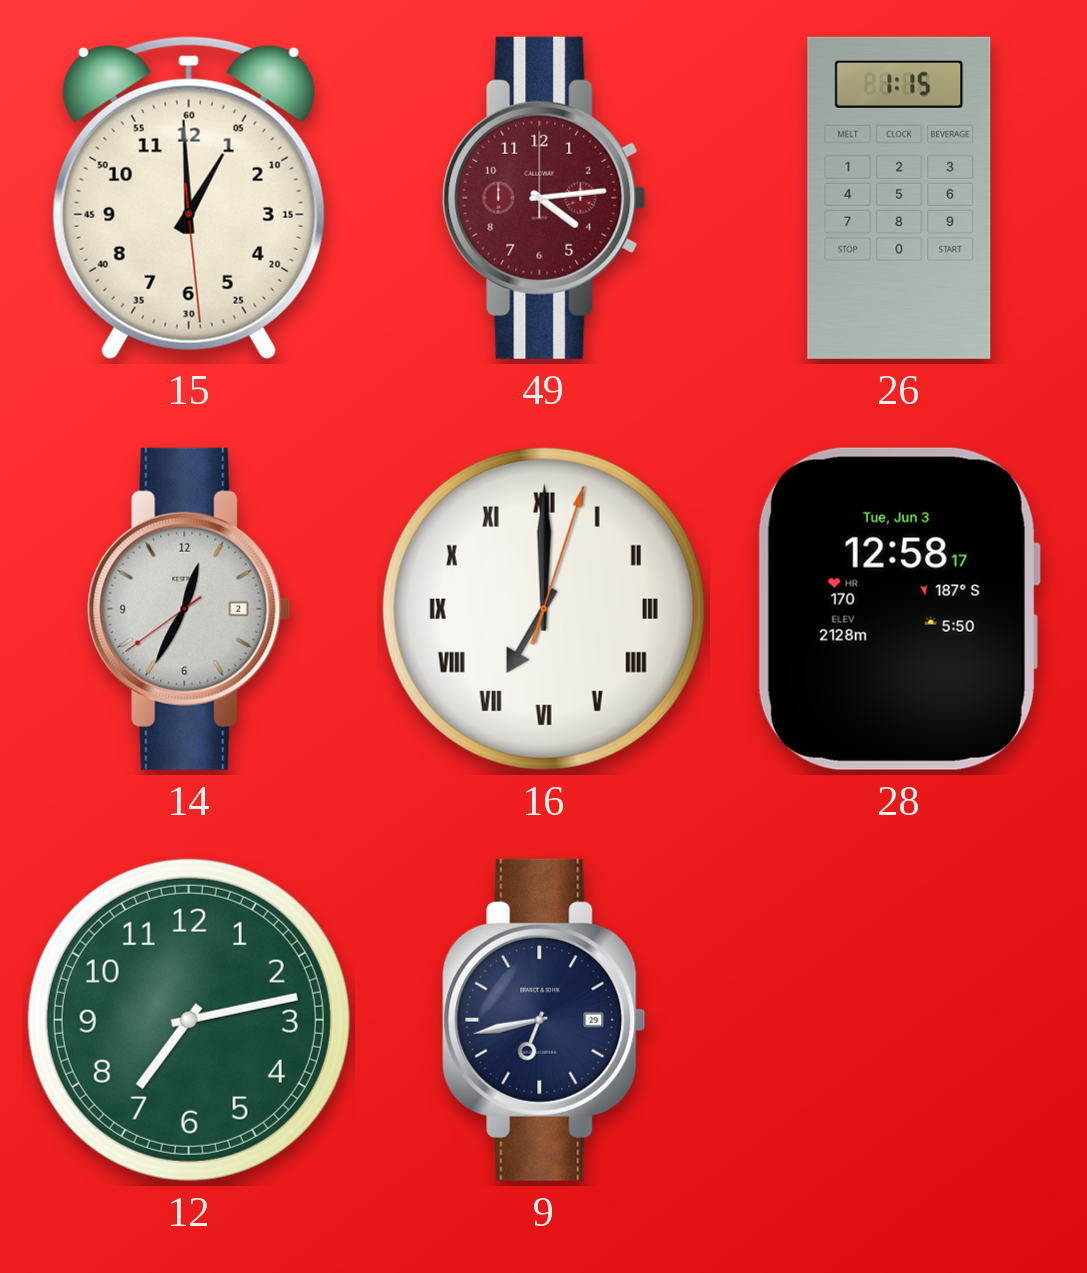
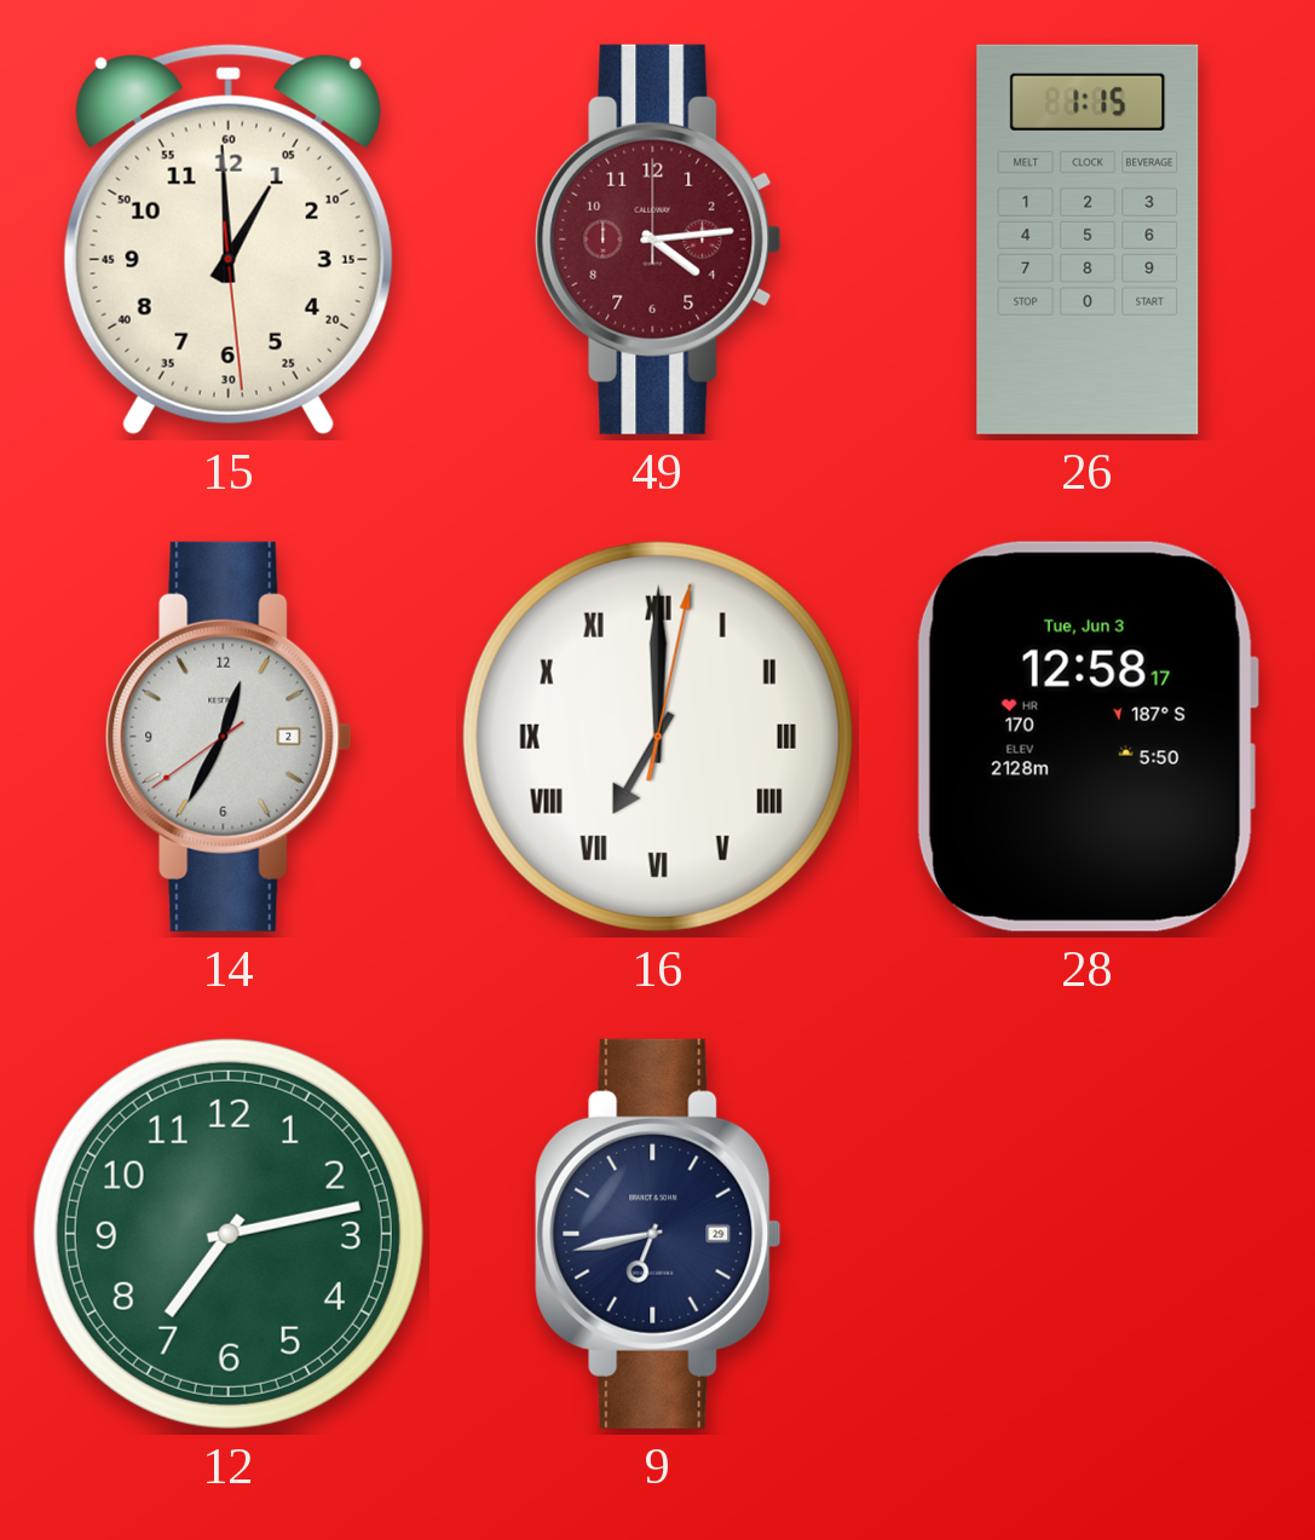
16: 7:00:03 -> 7:00:02 (658, 737)
